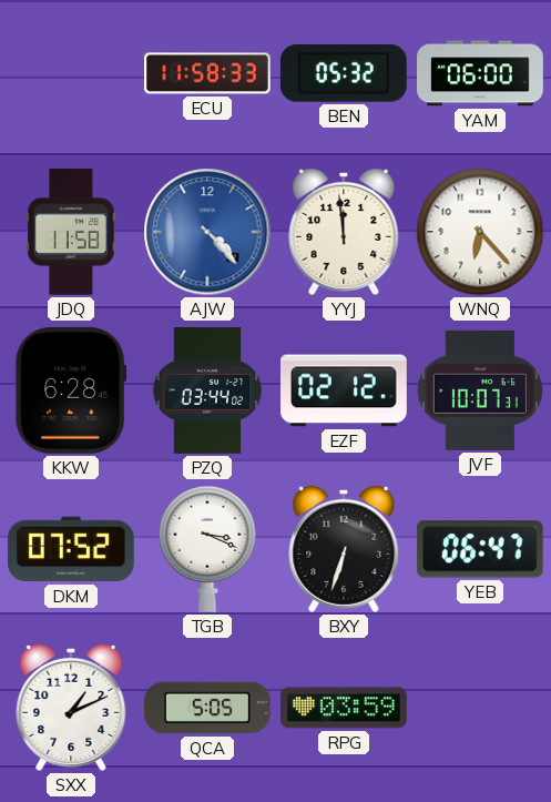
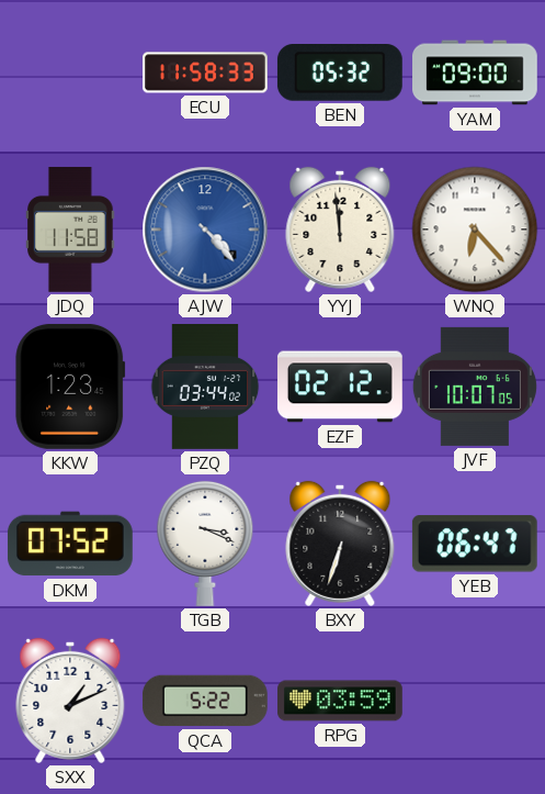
YAM: 06:00 -> 09:00 (476, 72)
KKW: 6:28 -> 1:23 (70, 387)
JVF: 10:07:31 -> 10:07:05 (475, 387)
QCA: 5:05 -> 5:22 (205, 701)
